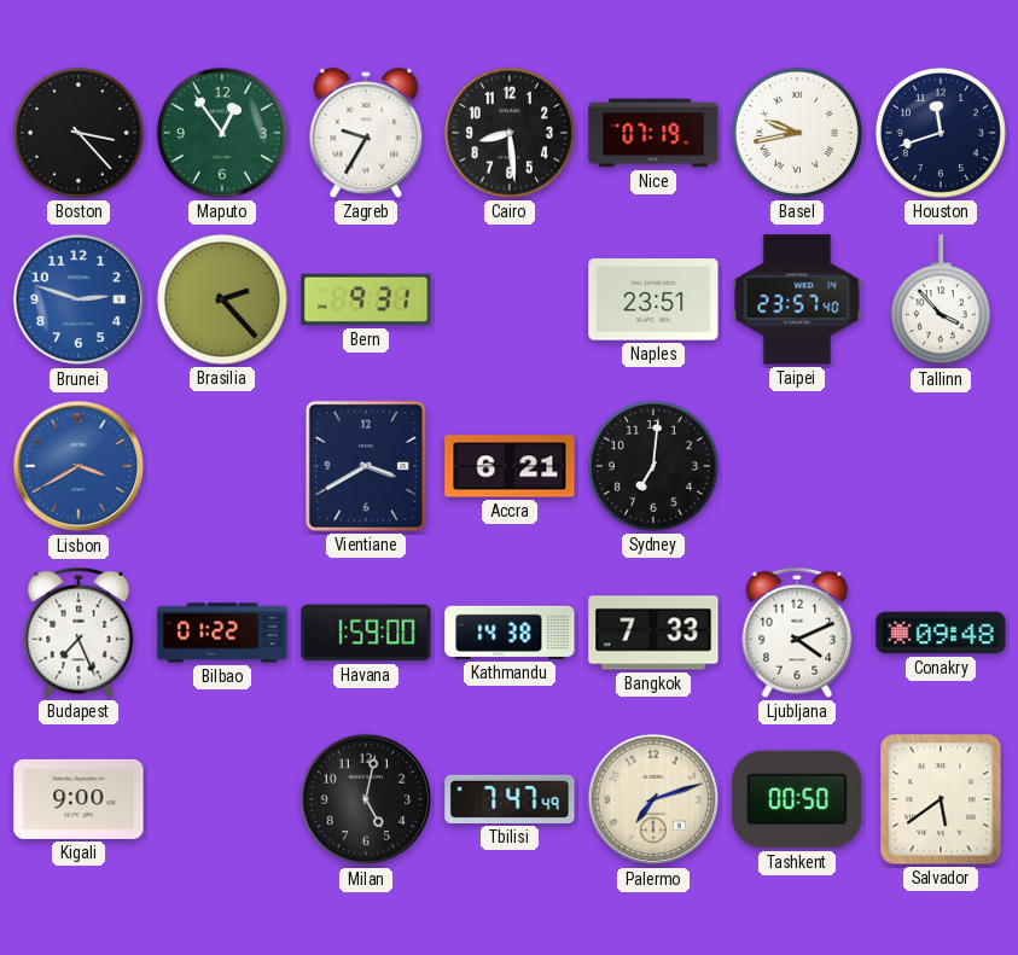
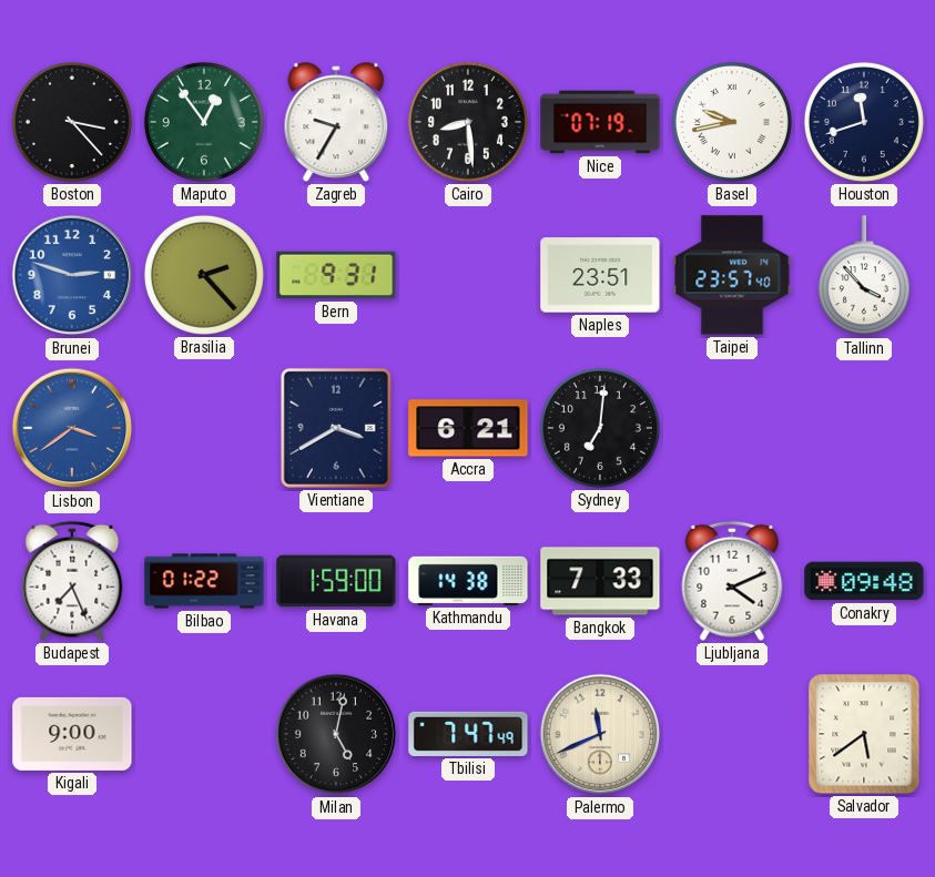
Lisbon: 3:40 -> 3:39 (72, 428)
Palermo: 7:12 -> 11:41 (600, 734)
Tashkent: 00:50 -> none (797, 799)
